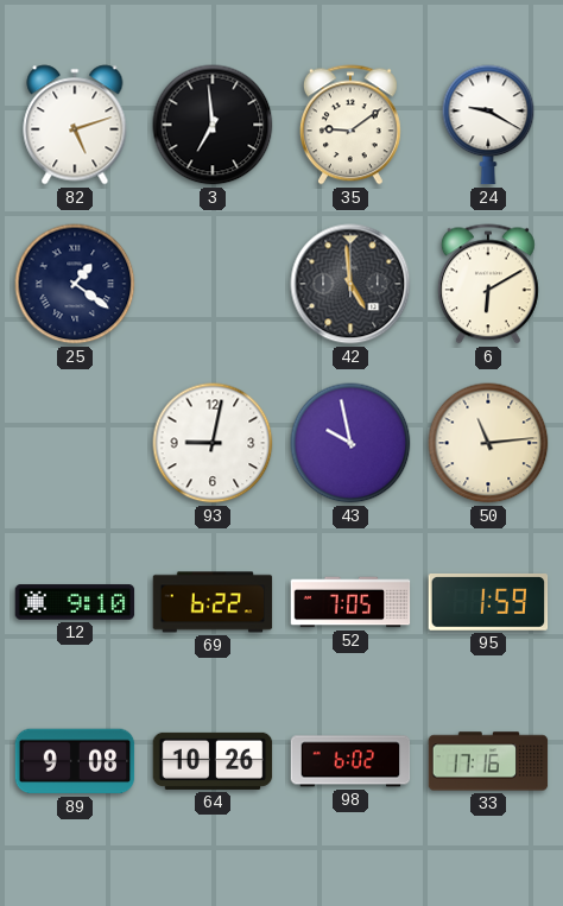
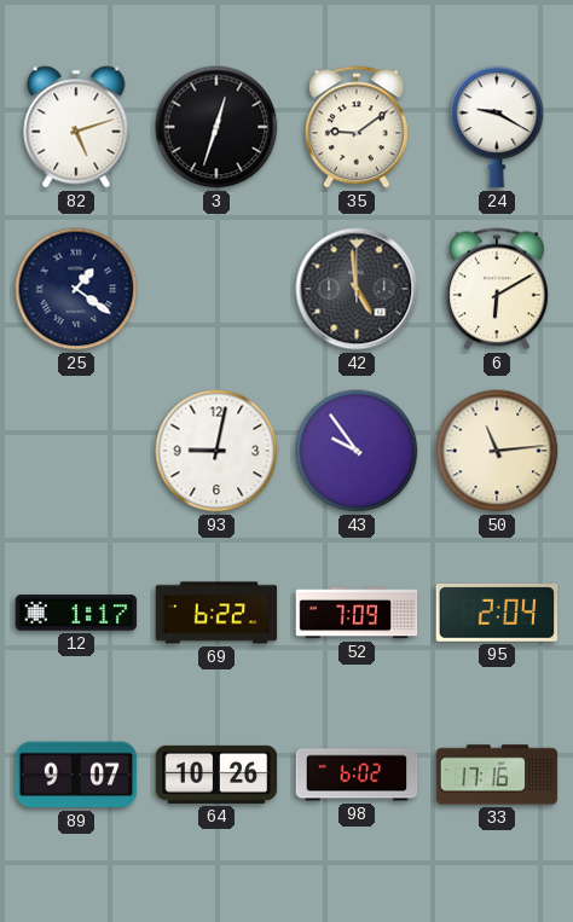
3: 6:59 -> 12:33 (216, 127)
43: 9:58 -> 9:54 (357, 451)
12: 9:10 -> 1:17 (76, 613)
52: 7:05 -> 7:09 (357, 613)
95: 1:59 -> 2:04 (497, 614)
89: 9:08 -> 9:07 (76, 775)
